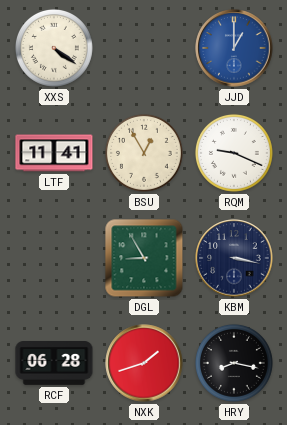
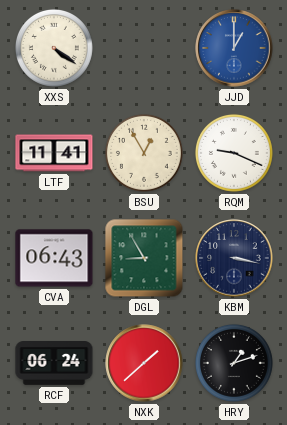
CVA: none -> 06:43 (54, 258)
RCF: 06:28 -> 06:24 (54, 364)
NXK: 1:42 -> 1:38 (144, 363)
HRY: 8:17 -> 1:12 (234, 363)
